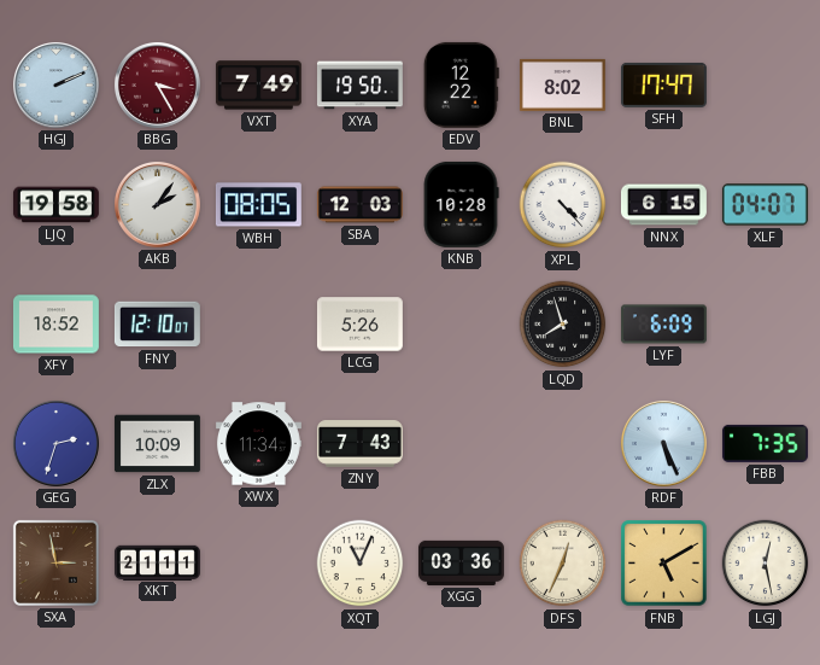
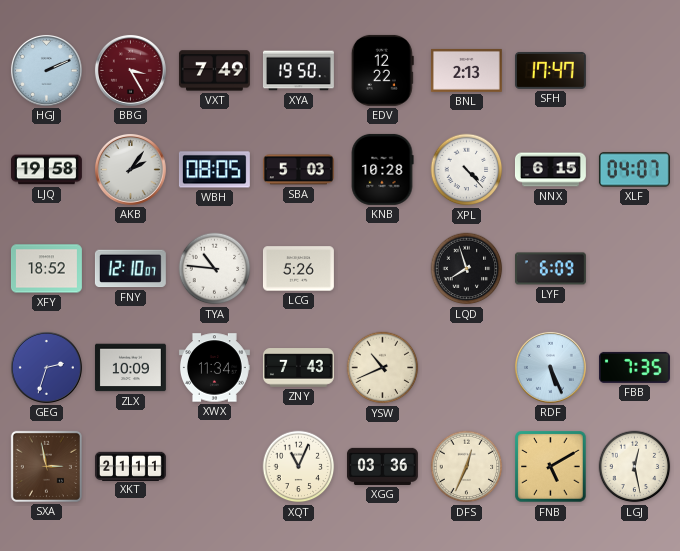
BNL: 8:02 -> 2:13 (466, 70)
SBA: 12:03 -> 5:03 (298, 170)
TYA: none -> 10:46 (215, 269)
YSW: none -> 10:41 (383, 368)
